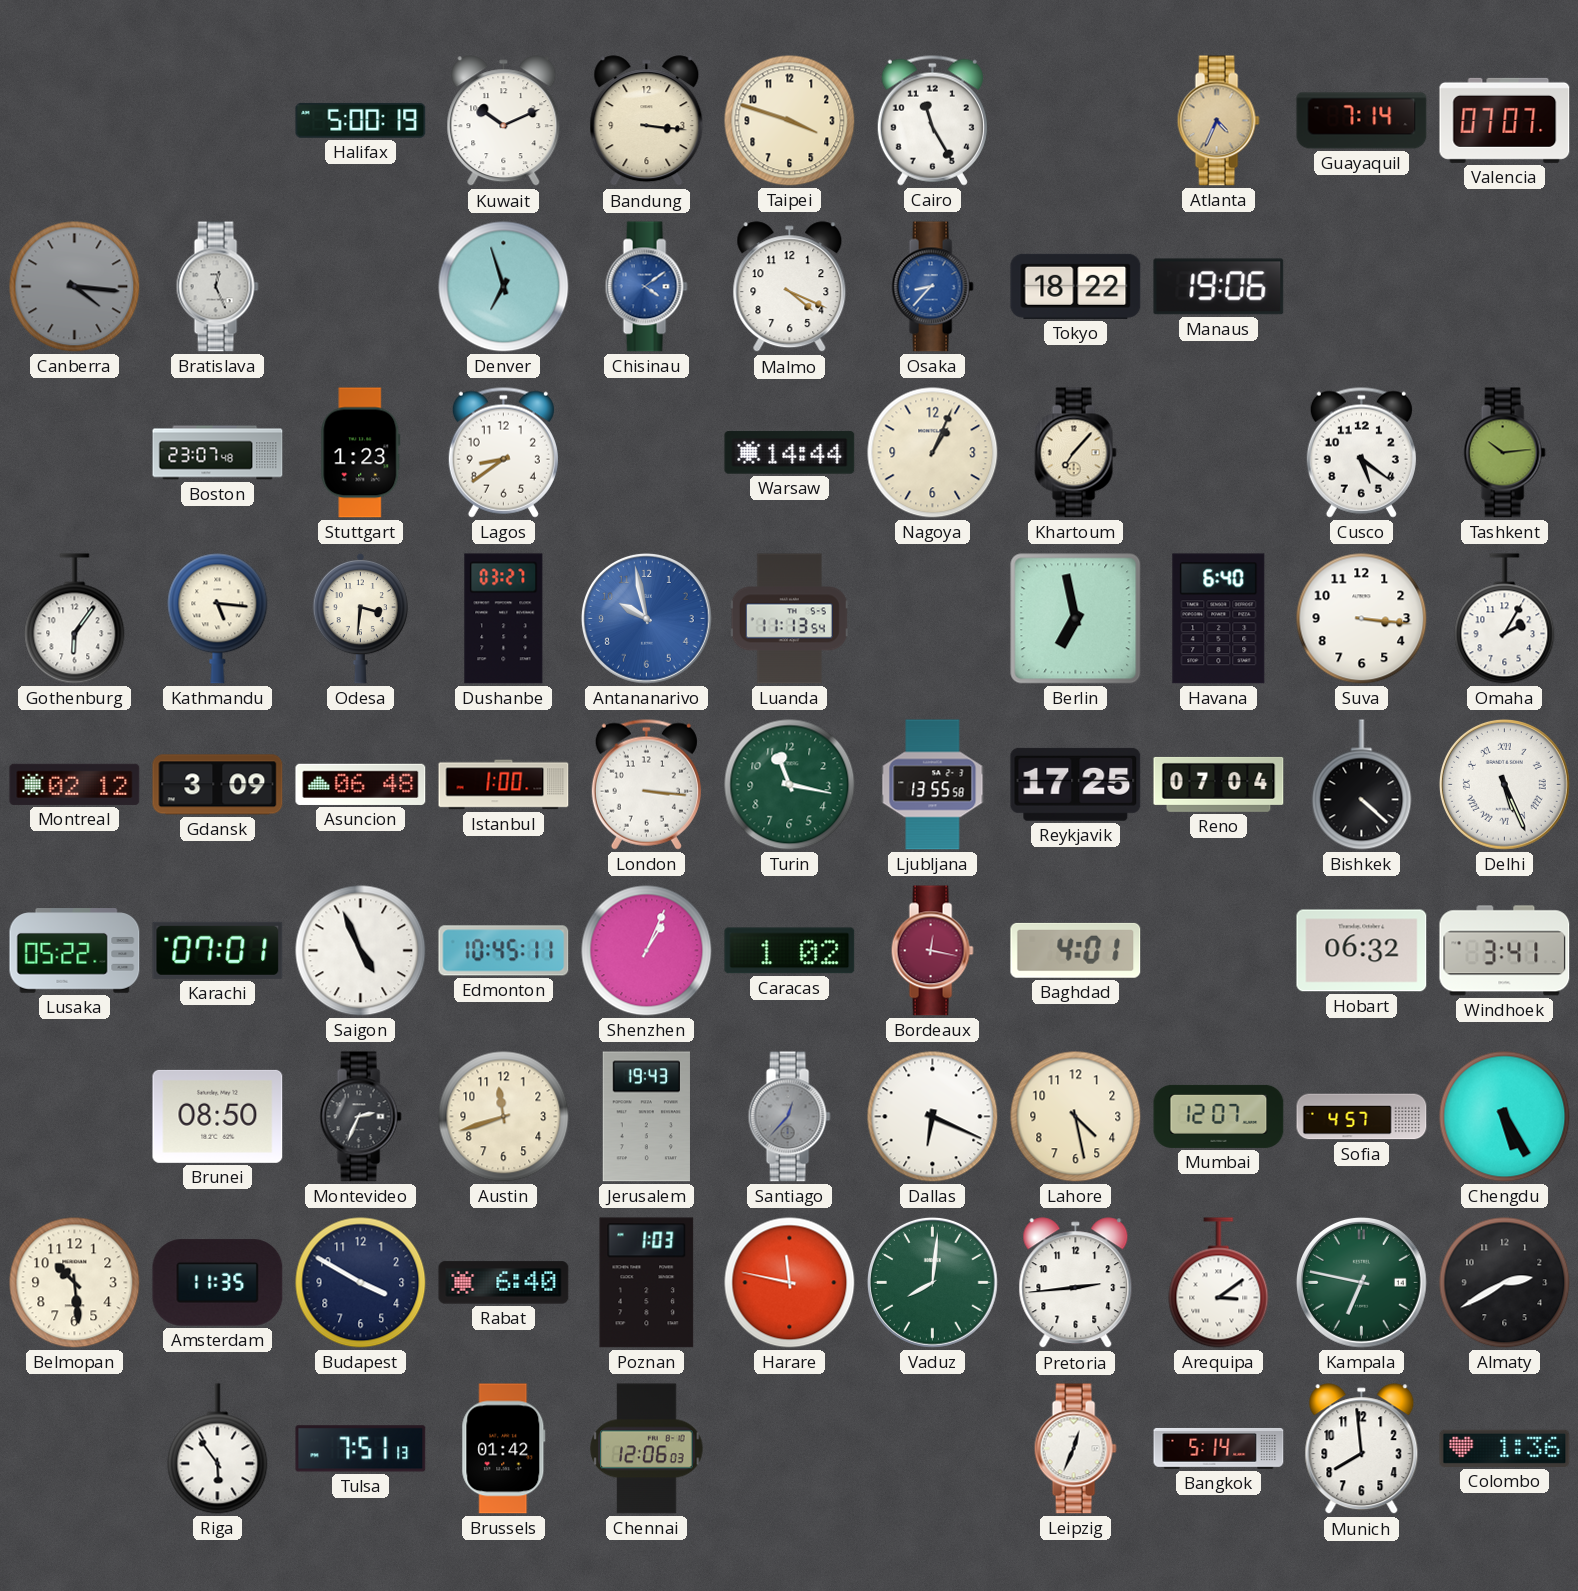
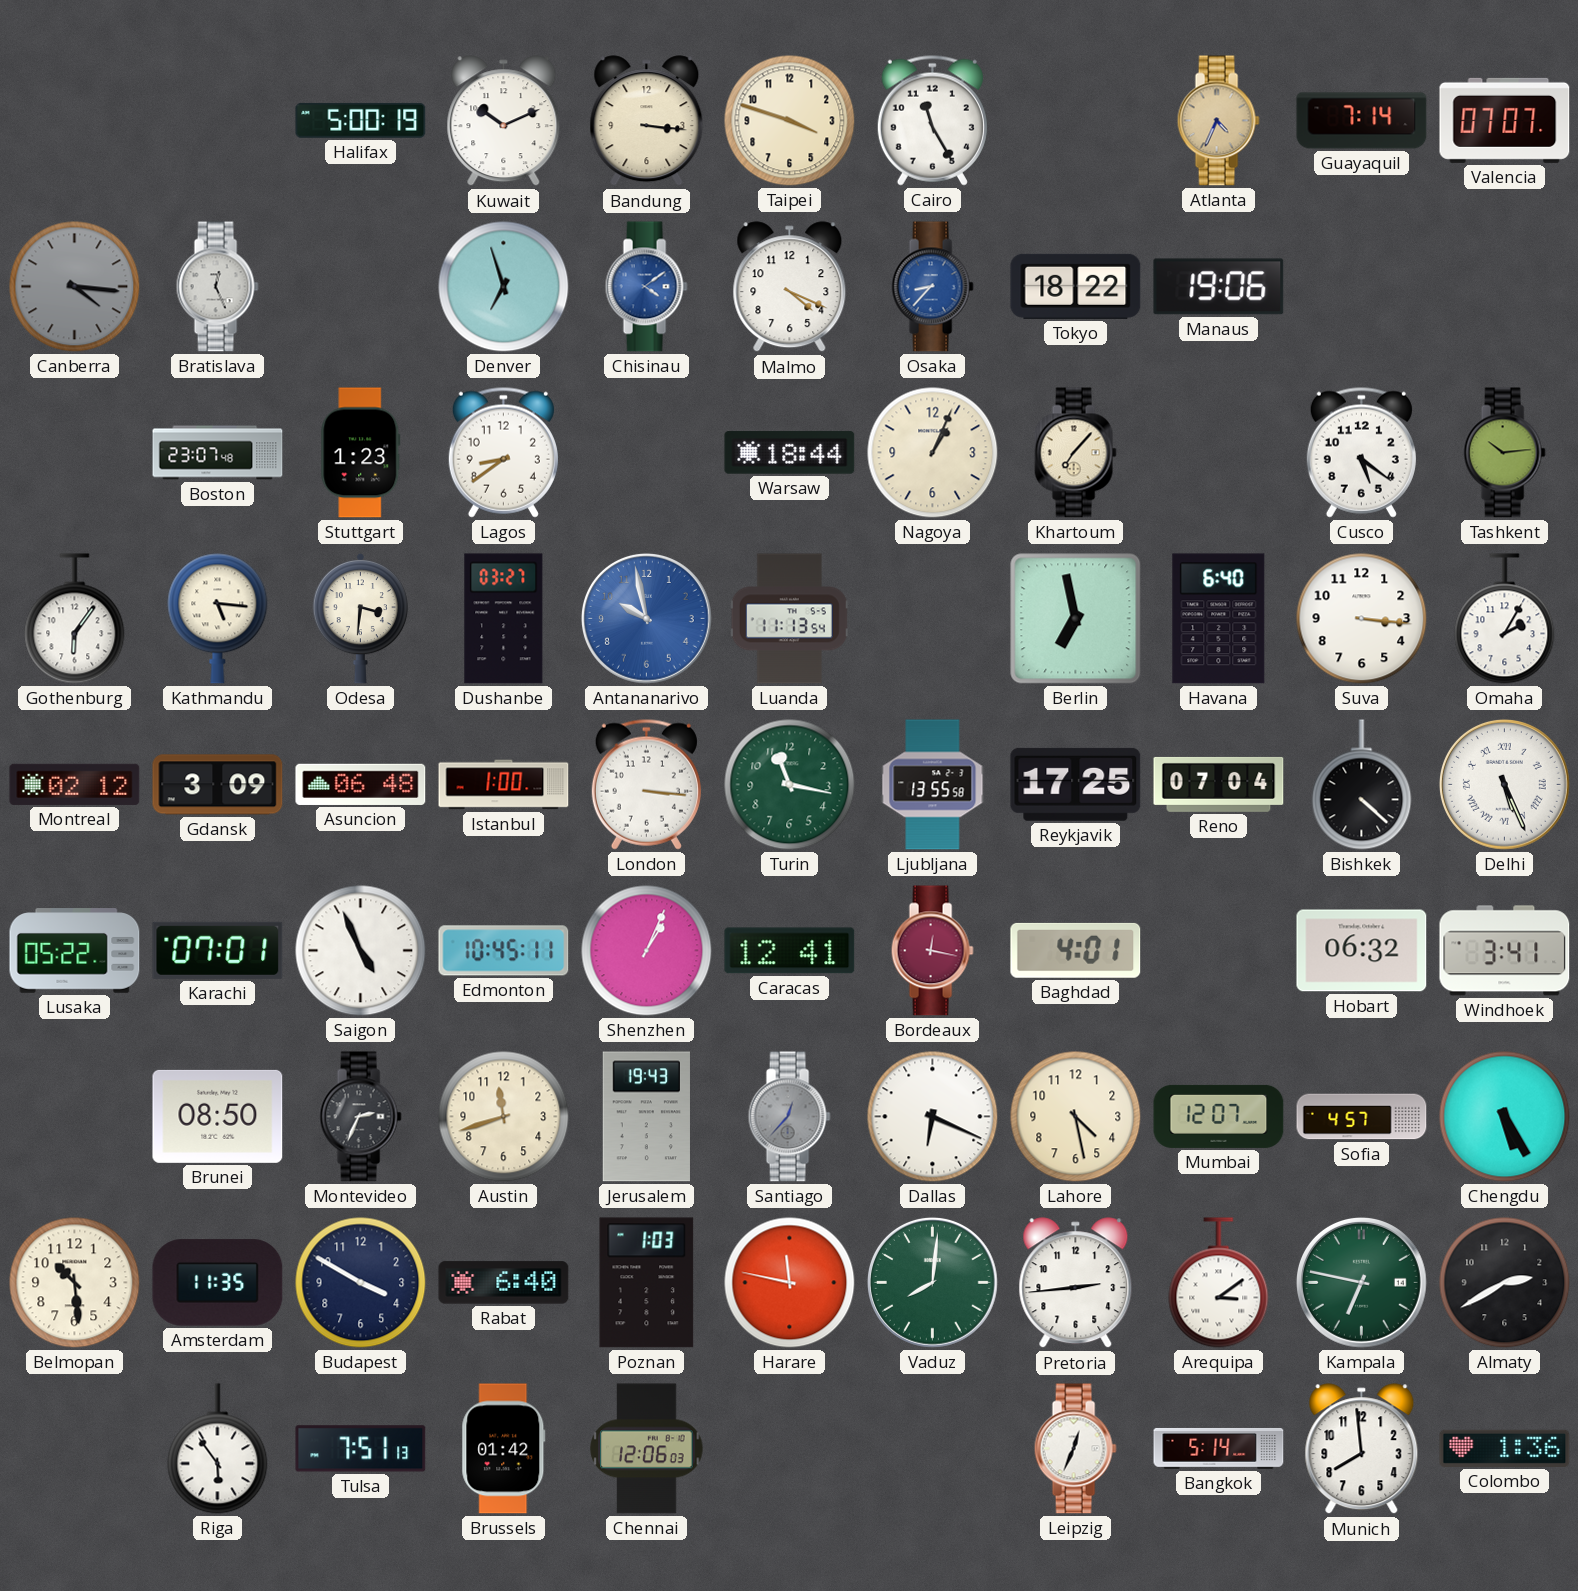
Warsaw: 14:44 -> 18:44 (790, 453)
Caracas: 1:02 -> 12:41 (790, 951)
